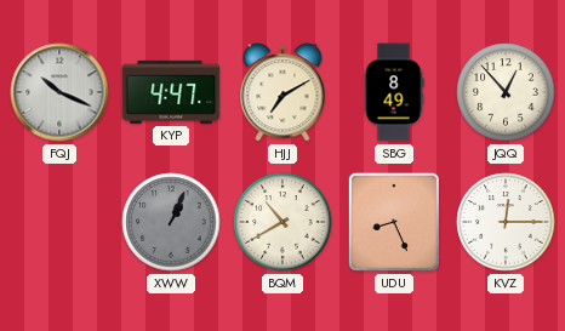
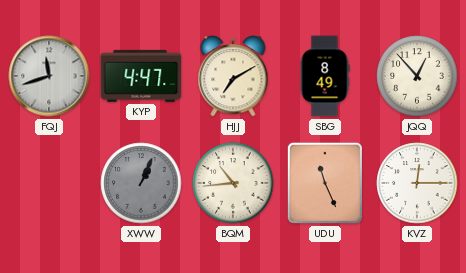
FQJ: 10:19 -> 11:42 (49, 76)
BQM: 10:40 -> 10:44 (233, 183)
UDU: 8:26 -> 11:26 (325, 183)
